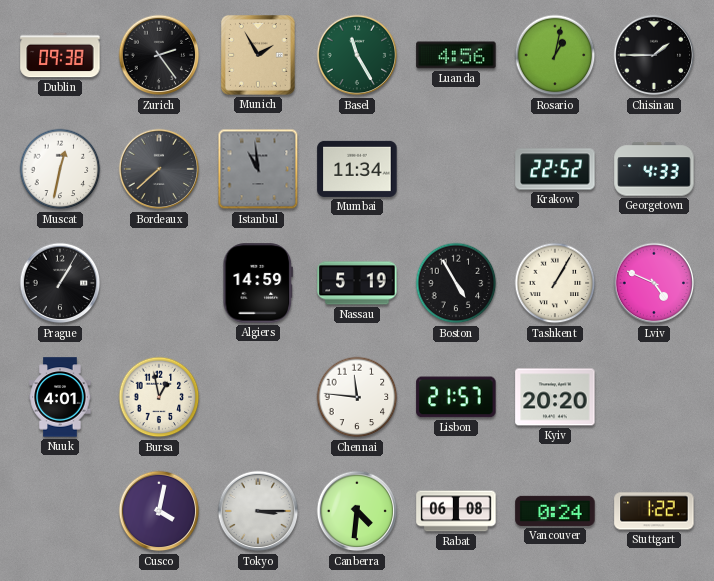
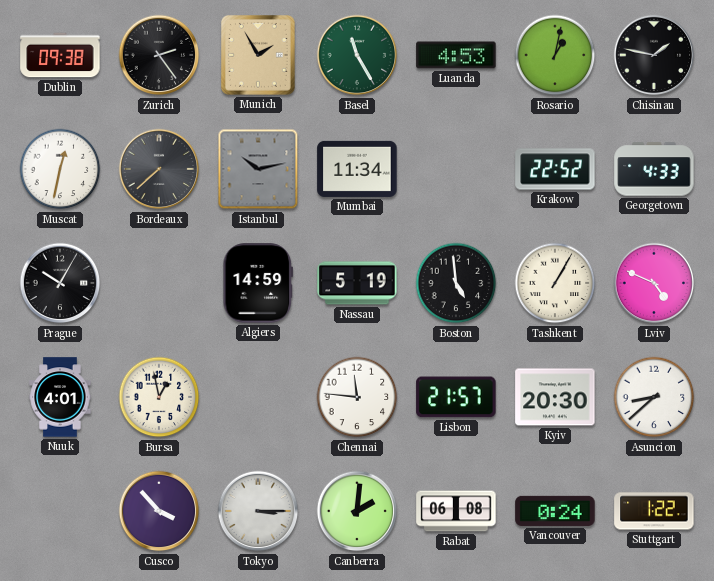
Luanda: 4:56 -> 4:53 (456, 55)
Chisinau: 1:45 -> 1:47 (654, 55)
Istanbul: 10:59 -> 10:13 (258, 169)
Prague: 1:05 -> 10:05 (60, 283)
Boston: 4:55 -> 4:59 (456, 283)
Kyiv: 20:20 -> 20:30 (555, 397)
Asuncion: none -> 8:38 (654, 397)
Cusco: 4:02 -> 3:53 (159, 511)
Canberra: 4:31 -> 2:01 (357, 511)
